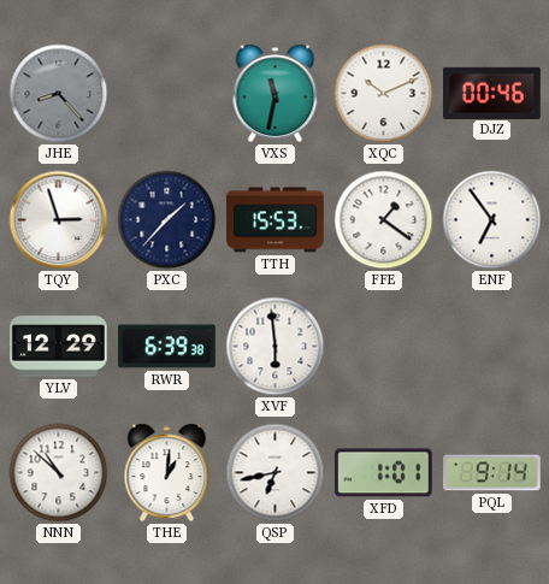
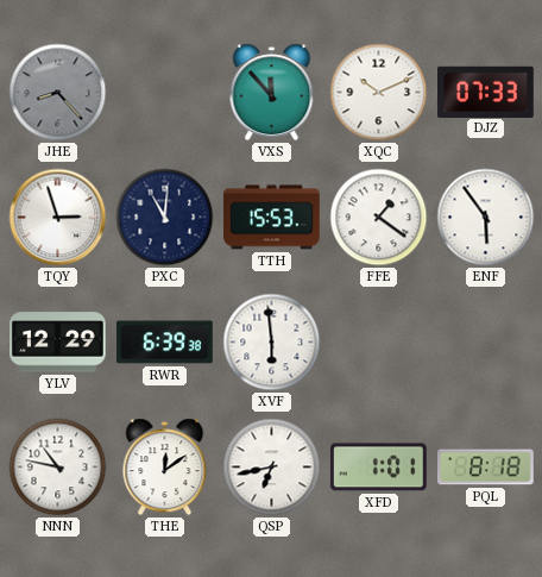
VXS: 11:32 -> 11:53 (272, 93)
DJZ: 00:46 -> 07:33 (486, 92)
PXC: 1:37 -> 11:01 (165, 218)
ENF: 6:54 -> 5:54 (486, 218)
NNN: 10:52 -> 10:47 (58, 468)
THE: 1:01 -> 12:09 (165, 468)
PQL: 9:14 -> 8:18 (486, 468)
